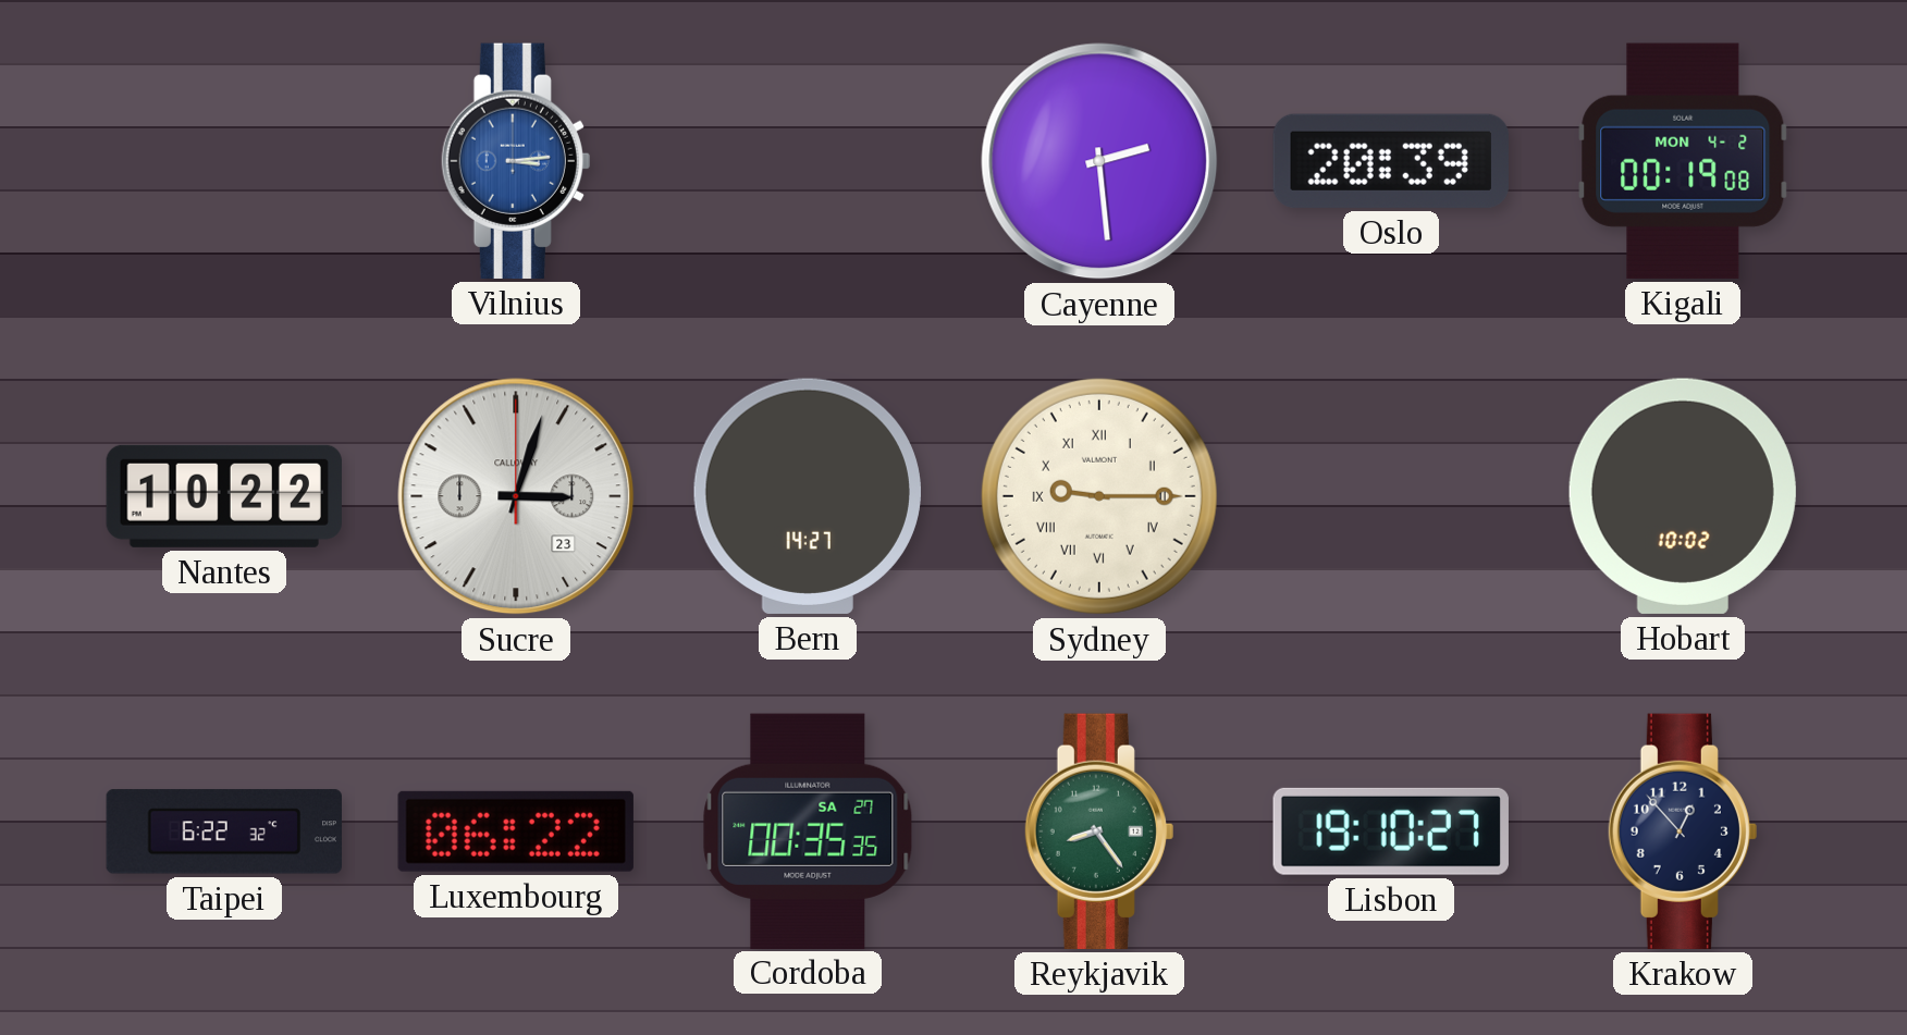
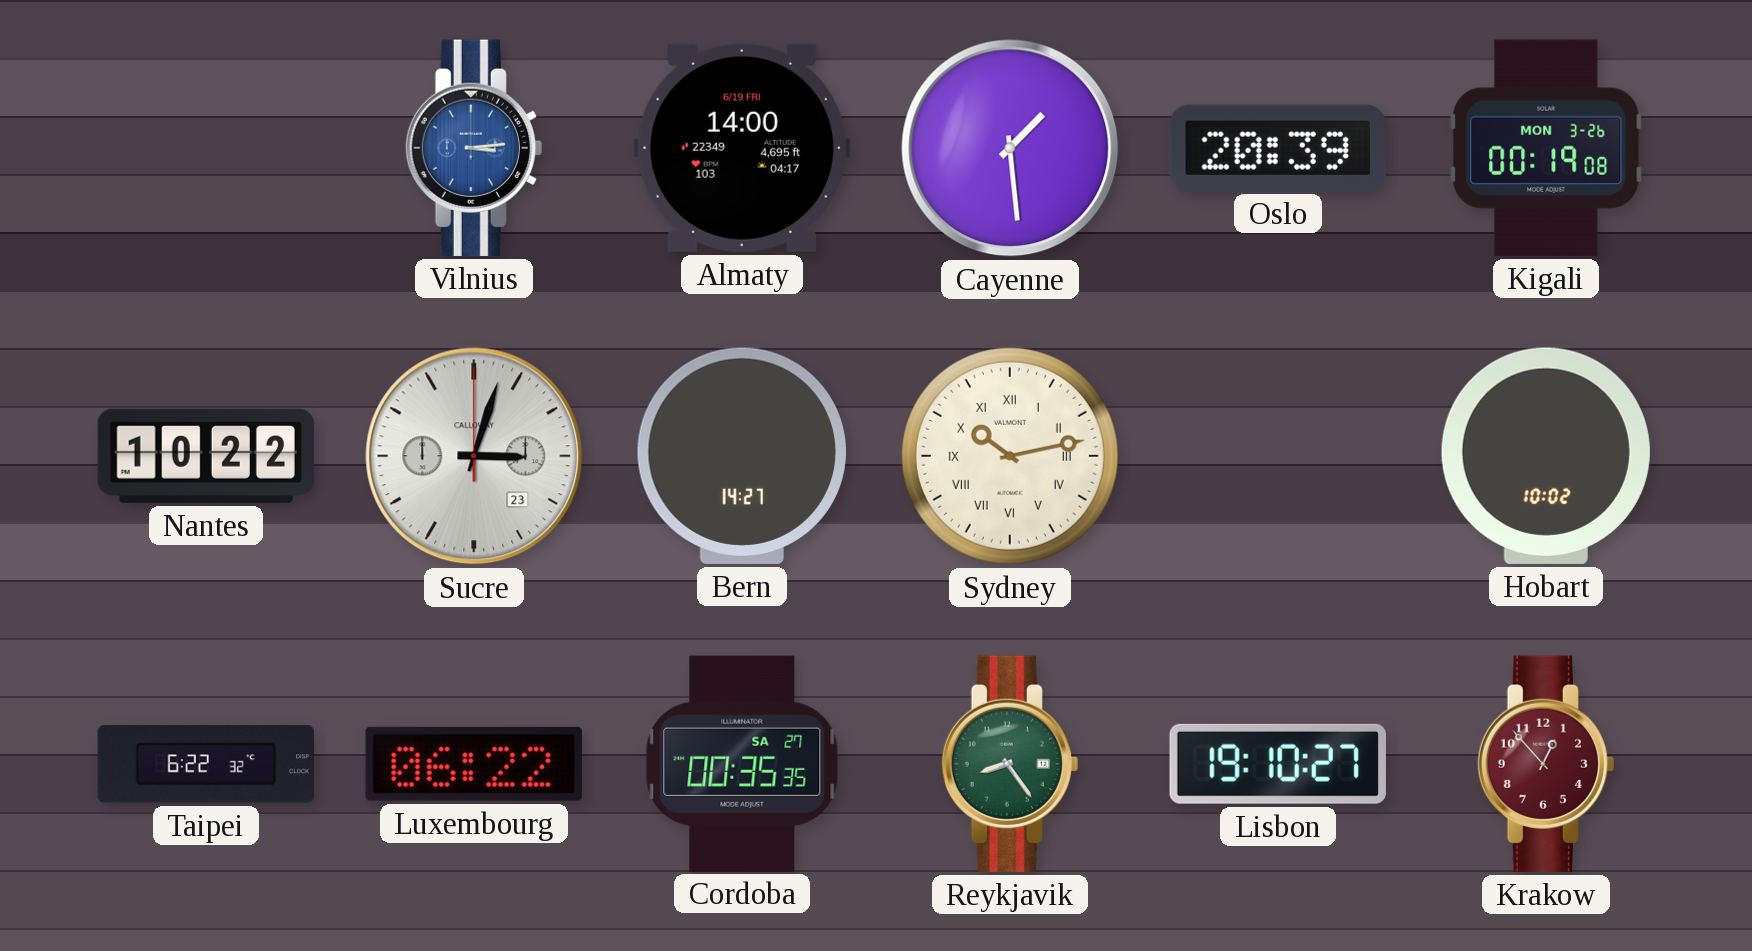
Almaty: none -> 14:00 (742, 148)
Cayenne: 2:29 -> 1:29 (1010, 148)
Kigali date: MON 4-2 -> MON 3-26 (1546, 148)
Sydney: 9:15 -> 10:13 (1010, 456)
Krakow dial: navy -> burgundy (1546, 764)
